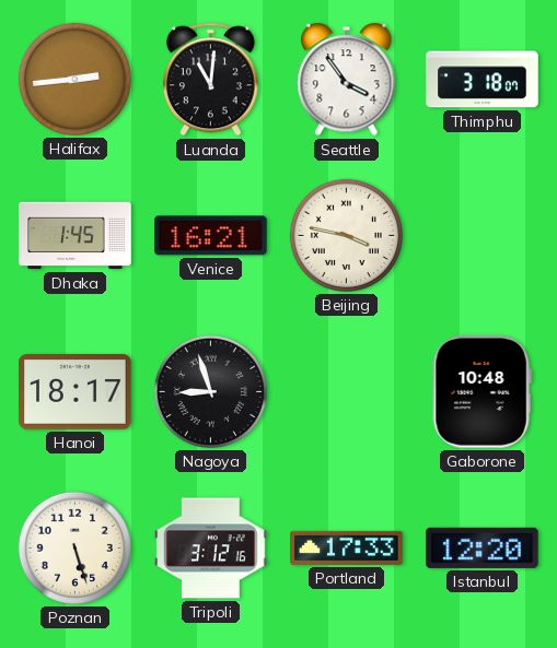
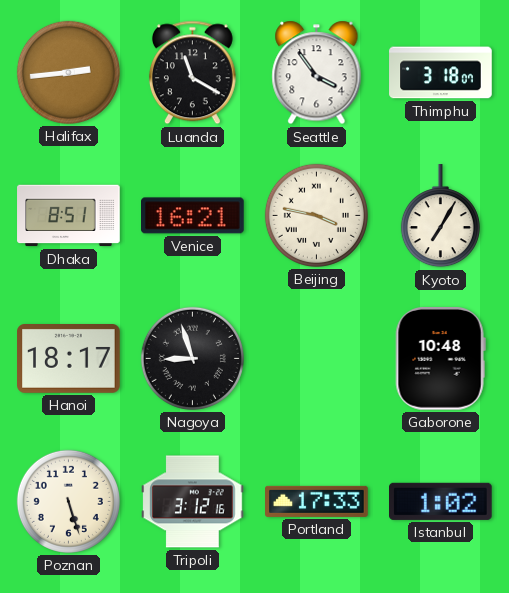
Luanda: 11:01 -> 11:20 (192, 73)
Dhaka: 1:45 -> 8:51 (69, 216)
Kyoto: none -> 7:05 (440, 216)
Istanbul: 12:20 -> 1:02 (441, 501)
